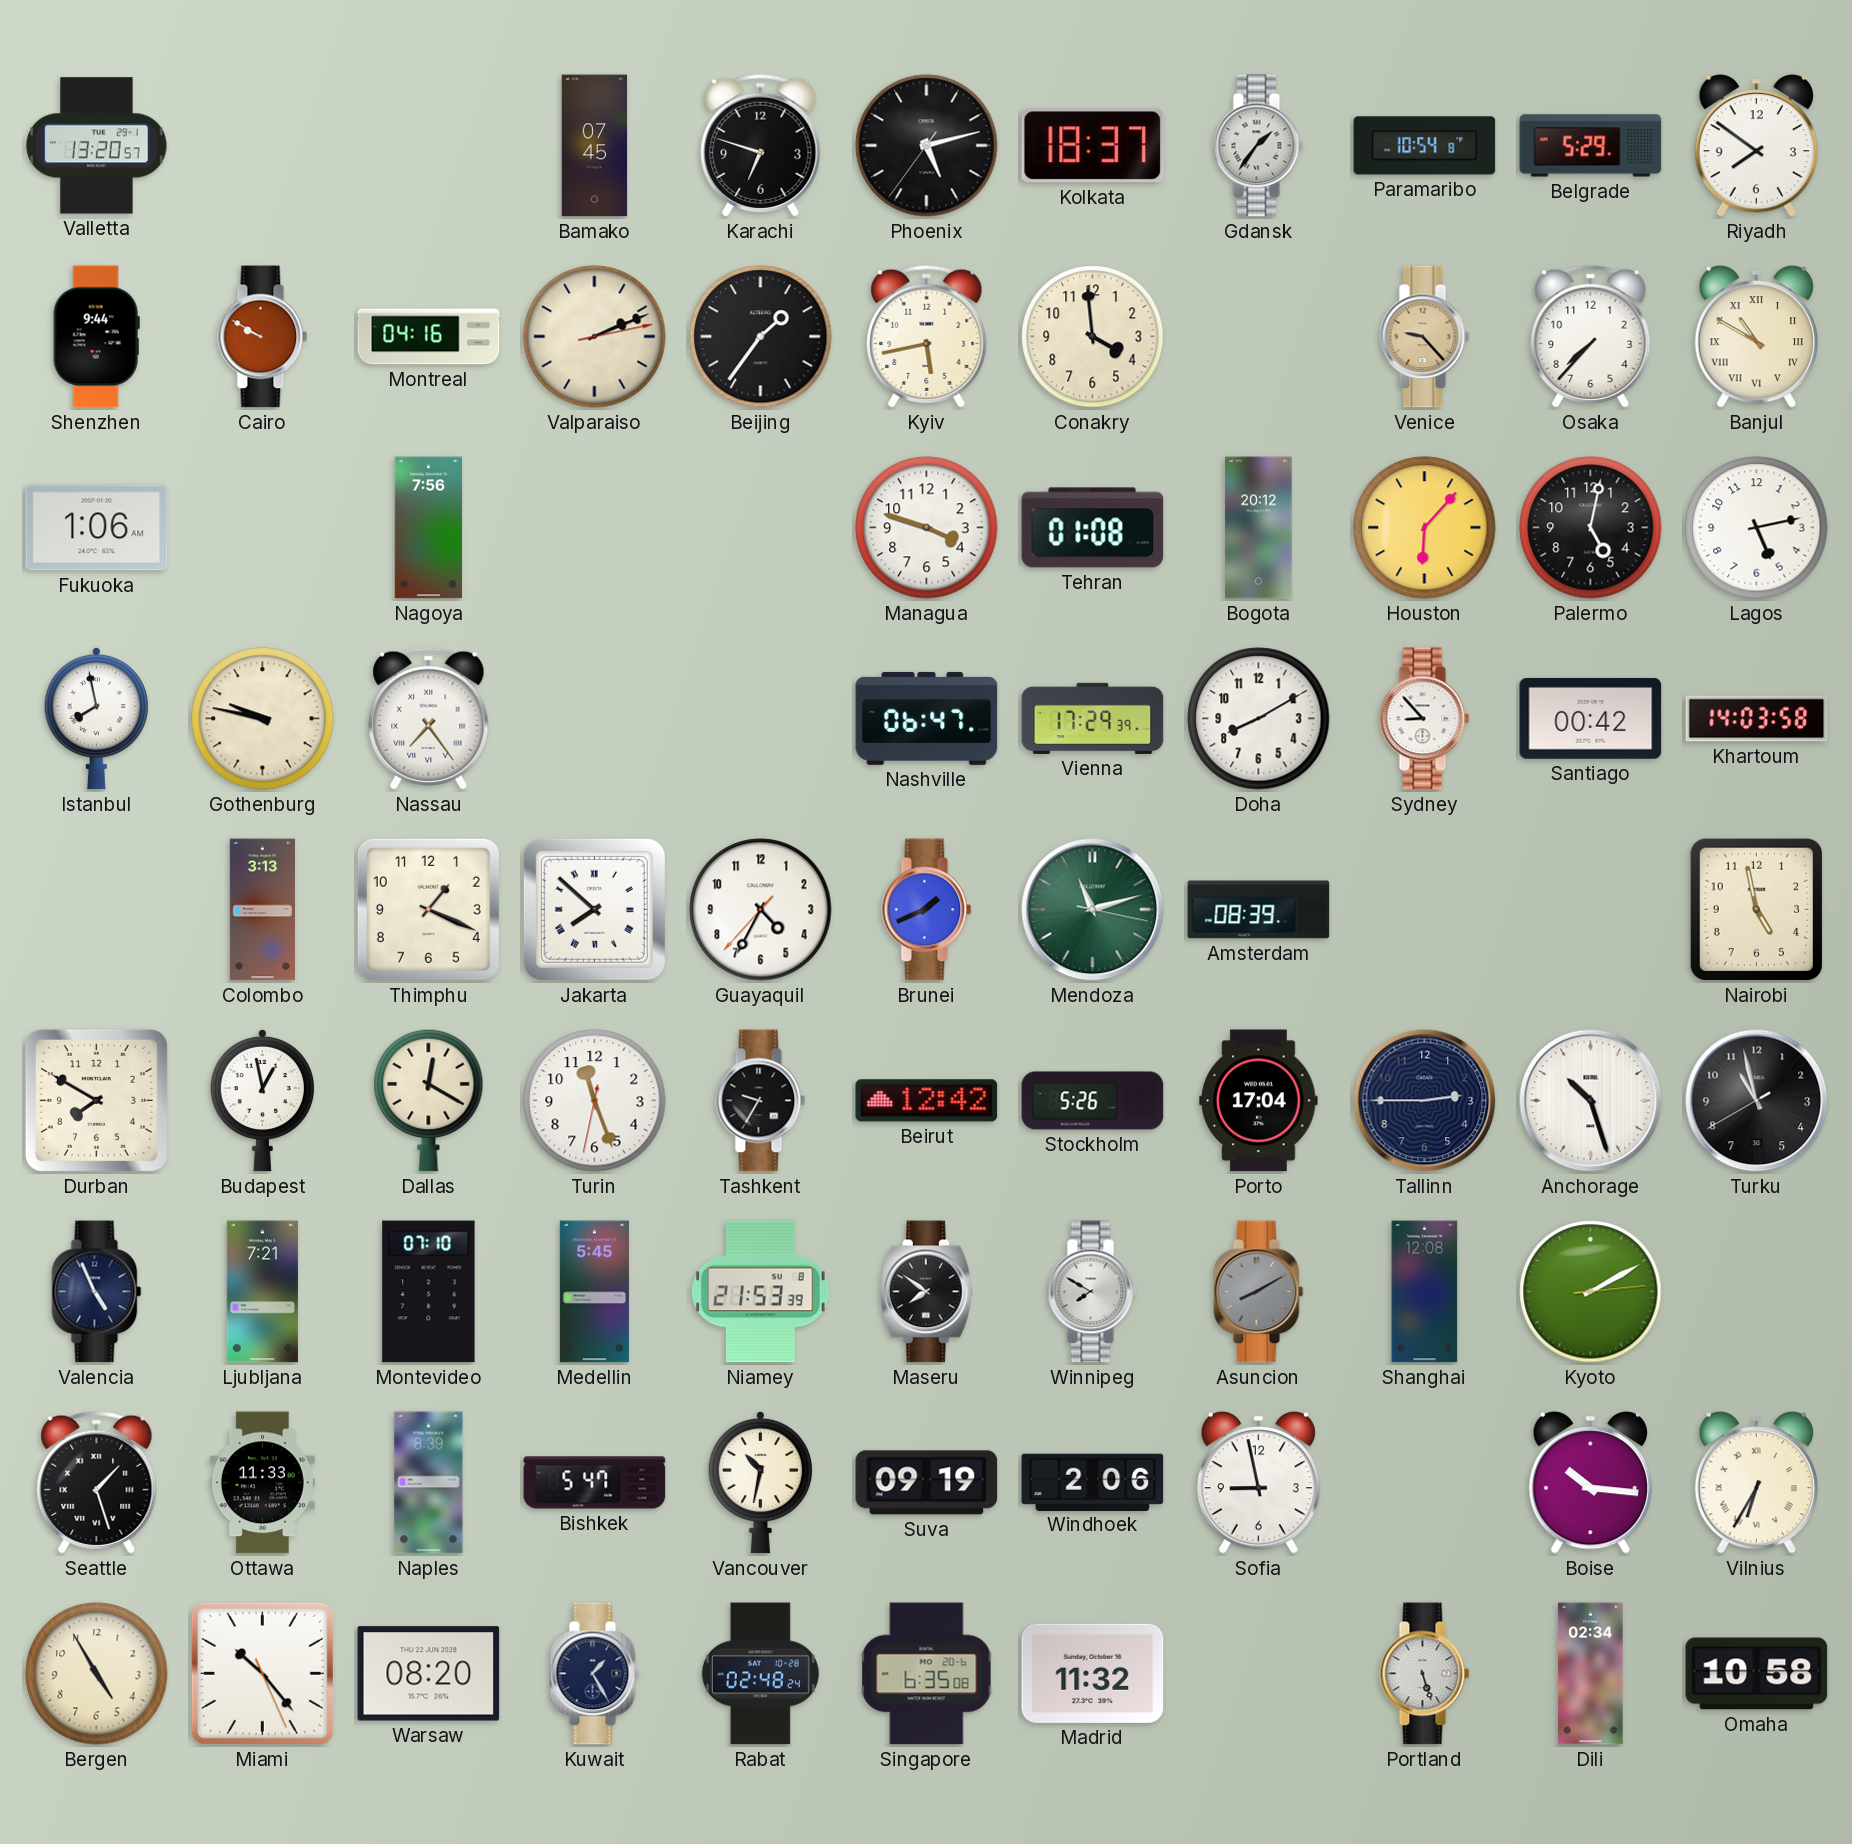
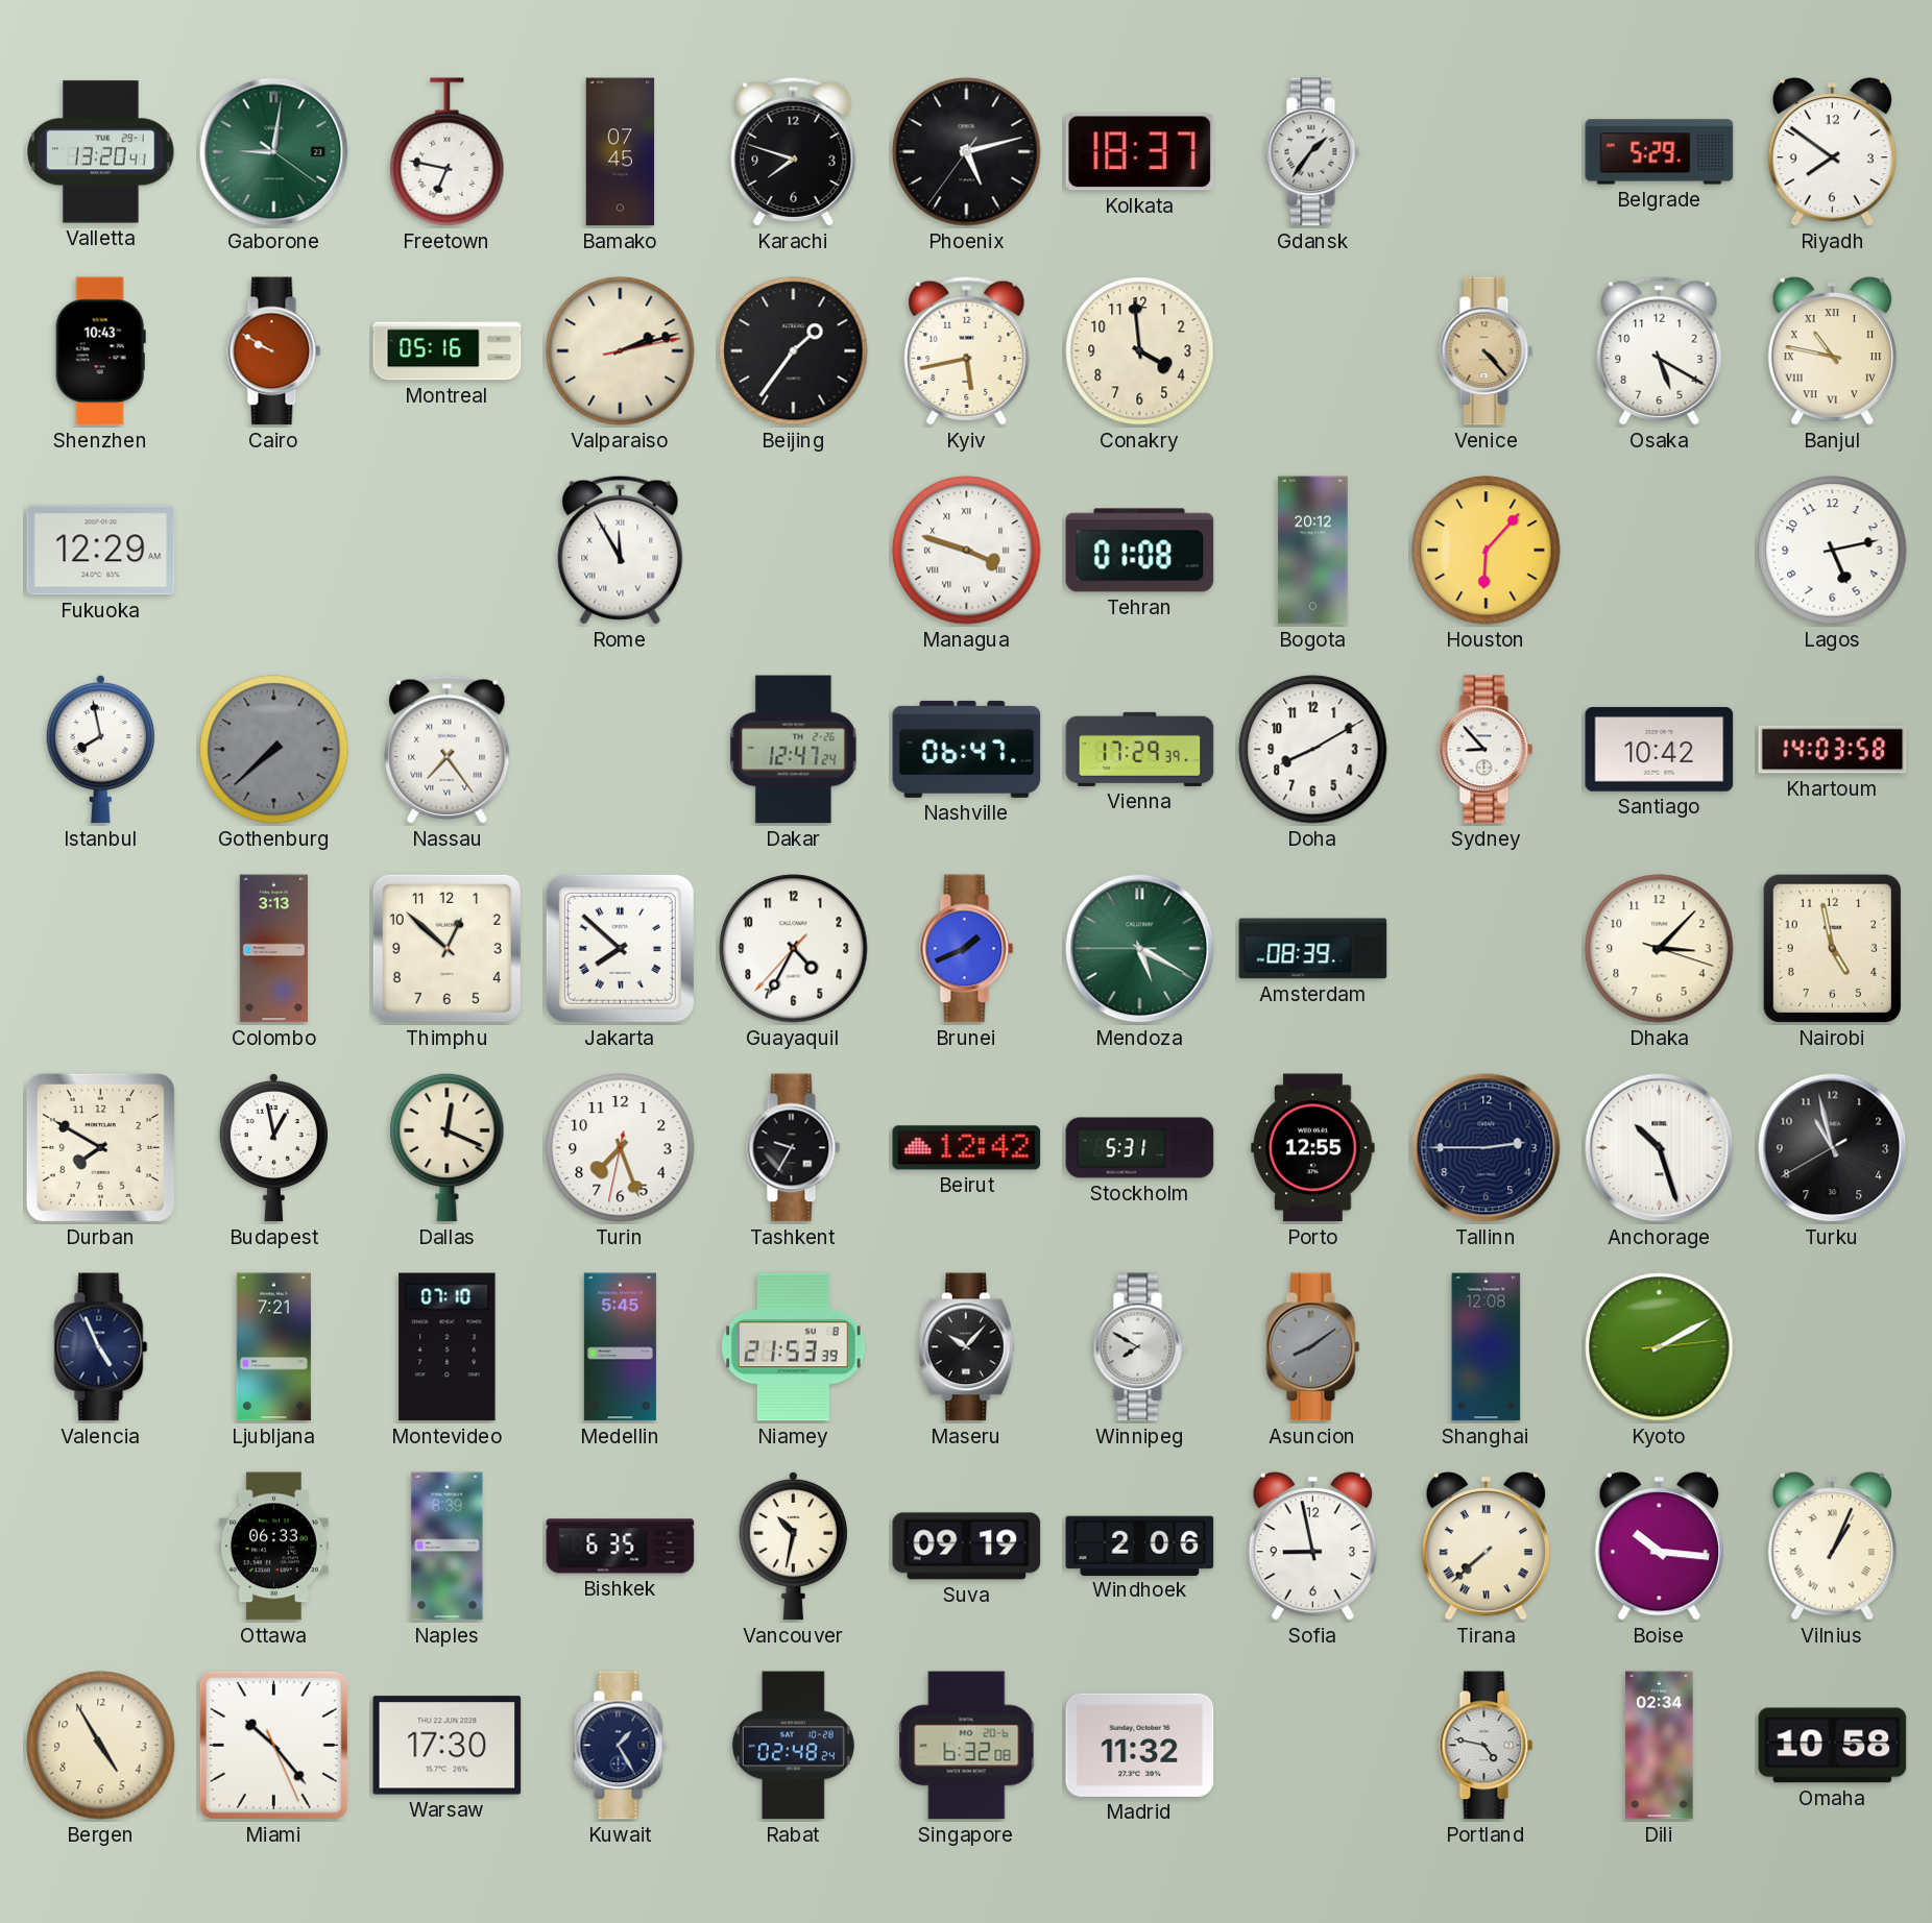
Valletta: 13:20:57 -> 13:20:41 (101, 152)
Gaborone: none -> 9:01 (274, 152)
Freetown: none -> 6:47 (448, 152)
Karachi: 6:48 -> 7:48 (794, 151)
Paramaribo: 10:54 -> none (1425, 146)
Shenzhen: 9:44 -> 10:43 (100, 351)
Montreal: 04:16 -> 05:16 (448, 351)
Valparaiso: 2:11 -> 2:12 (621, 351)
Venice: 9:23 -> 4:23 (1487, 351)
Osaka: 7:37 -> 5:20 (1660, 350)
Banjul: 10:50 -> 10:47 (1832, 351)
Fukuoka: 1:06 -> 12:29 (101, 551)
Nagoya: 7:56 -> none (428, 528)
Rome: none -> 11:55 (621, 550)
Managua numerals: Arabic -> Roman (967, 551)
Palermo: 5:02 -> none (1591, 528)
Gothenburg: 9:47 -> 7:38 (274, 750)
Gothenburg dial: cream -> grey (274, 750)
Dakar: none -> 12:47 (794, 750)
Santiago: 00:42 -> 10:42 (1660, 749)
Thimphu: 1:19 -> 12:52 (446, 948)
Mendoza: 11:12 -> 5:19 (1140, 949)
Dhaka: none -> 3:07 (1660, 949)
Dallas: 12:20 -> 12:19 (448, 1147)
Turin: 11:26 -> 7:26 (621, 1148)
Stockholm: 5:26 -> 5:31 (1140, 1148)
Porto: 17:04 -> 12:55 (1313, 1148)
Maseru: 7:51 -> 10:07 (966, 1347)
Asuncion: 8:10 -> 8:09 (1313, 1347)
Seattle: 1:27 -> none (97, 1482)
Ottawa: 11:33 -> 06:33 (273, 1547)
Bishkek: 5:47 -> 6:35 (621, 1547)
Tirana: none -> 7:38 (1486, 1547)
Vilnius: 6:35 -> 1:04 (1832, 1547)
Warsaw: 08:20 -> 17:30 (448, 1746)
Singapore: 6:35 -> 6:32 (967, 1746)
Portland: 5:27 -> 4:47 (1487, 1746)
